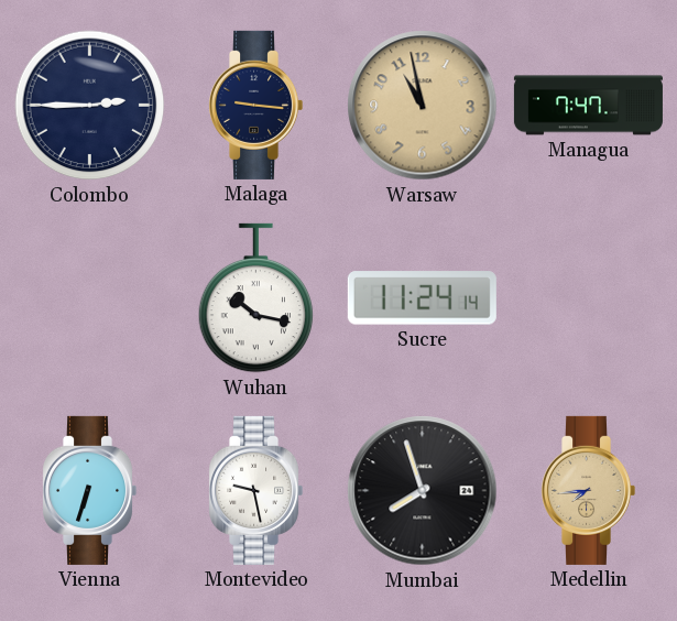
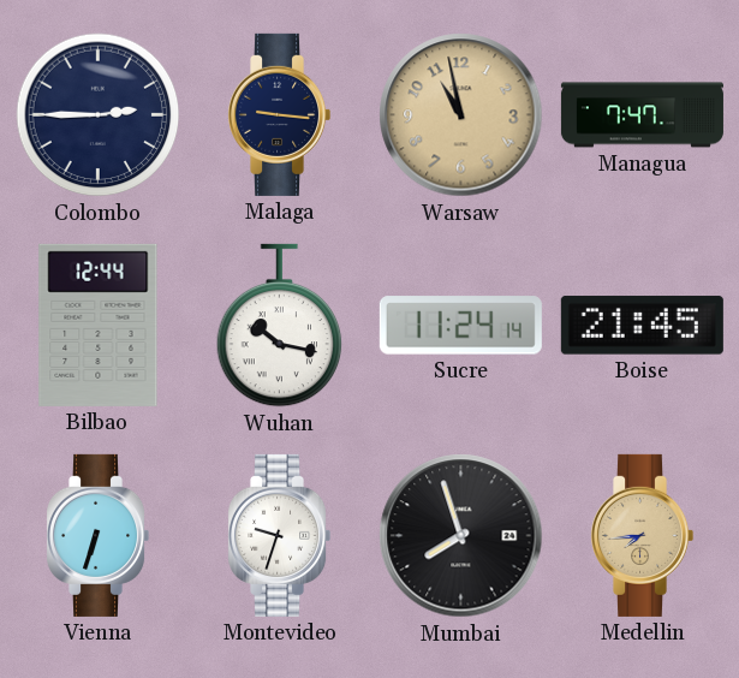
Bilbao: none -> 12:44 (99, 325)
Boise: none -> 21:45 (642, 326)
Montevideo: 9:28 -> 9:33 (280, 535)
